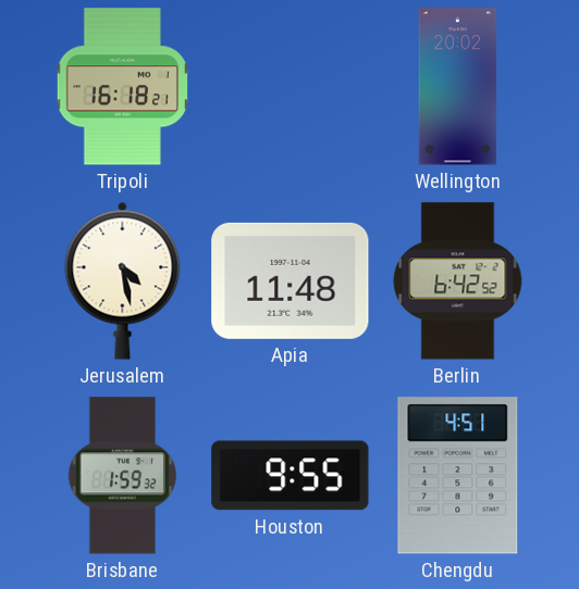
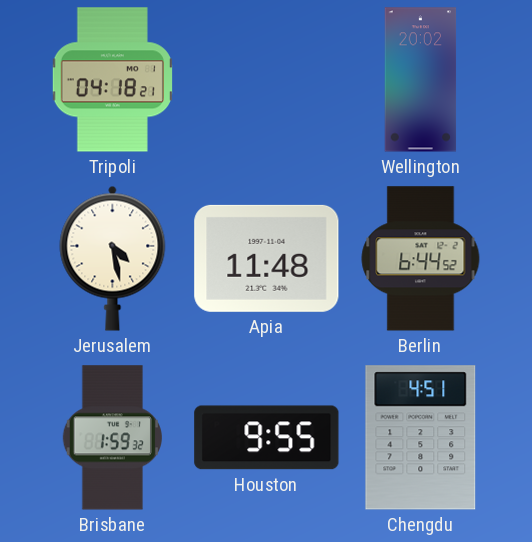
Tripoli: 16:18 -> 04:18 (112, 80)
Berlin: 6:42 -> 6:44 (421, 259)
